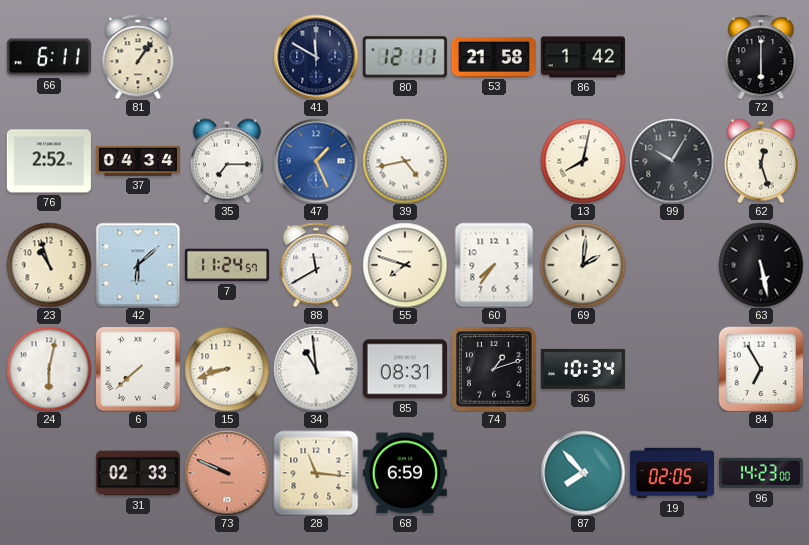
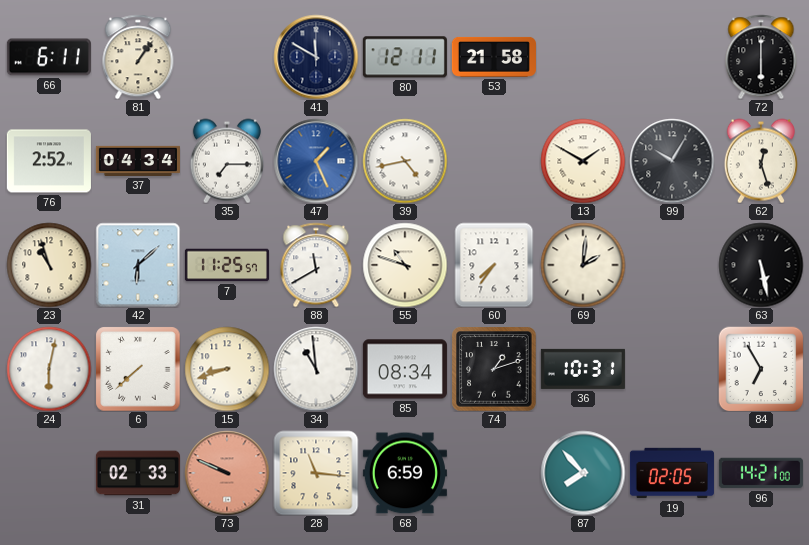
86: 1:42 -> none (583, 57)
13: 8:02 -> 1:50 (583, 161)
7: 11:24 -> 11:25 (227, 265)
55: 7:48 -> 10:48 (405, 265)
85: 08:31 -> 08:34 (405, 369)
36: 10:34 -> 10:31 (583, 369)
96: 14:23 -> 14:21 (761, 473)
